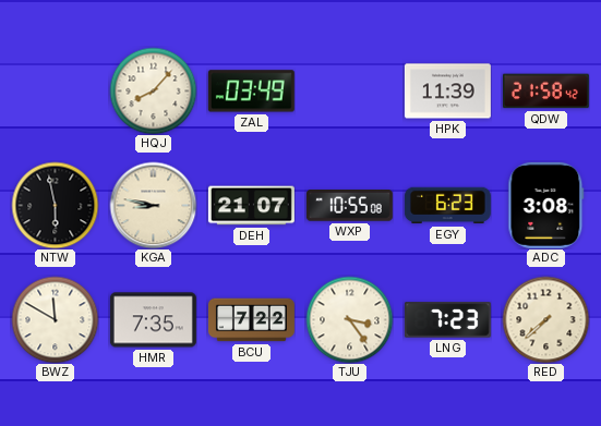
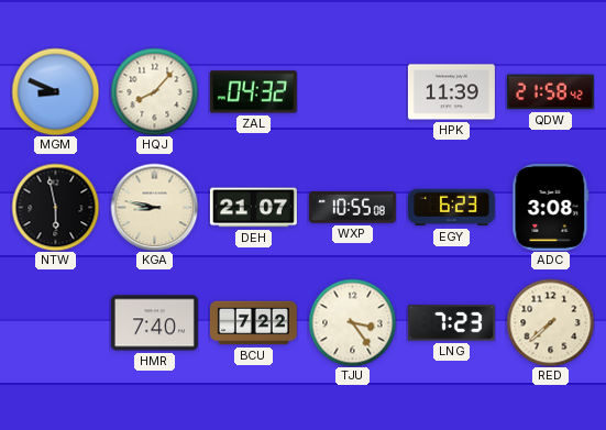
MGM: none -> 8:49 (55, 91)
ZAL: 03:49 -> 04:32 (253, 92)
BWZ: 11:50 -> none (55, 319)
HMR: 7:35 -> 7:40 (154, 323)
